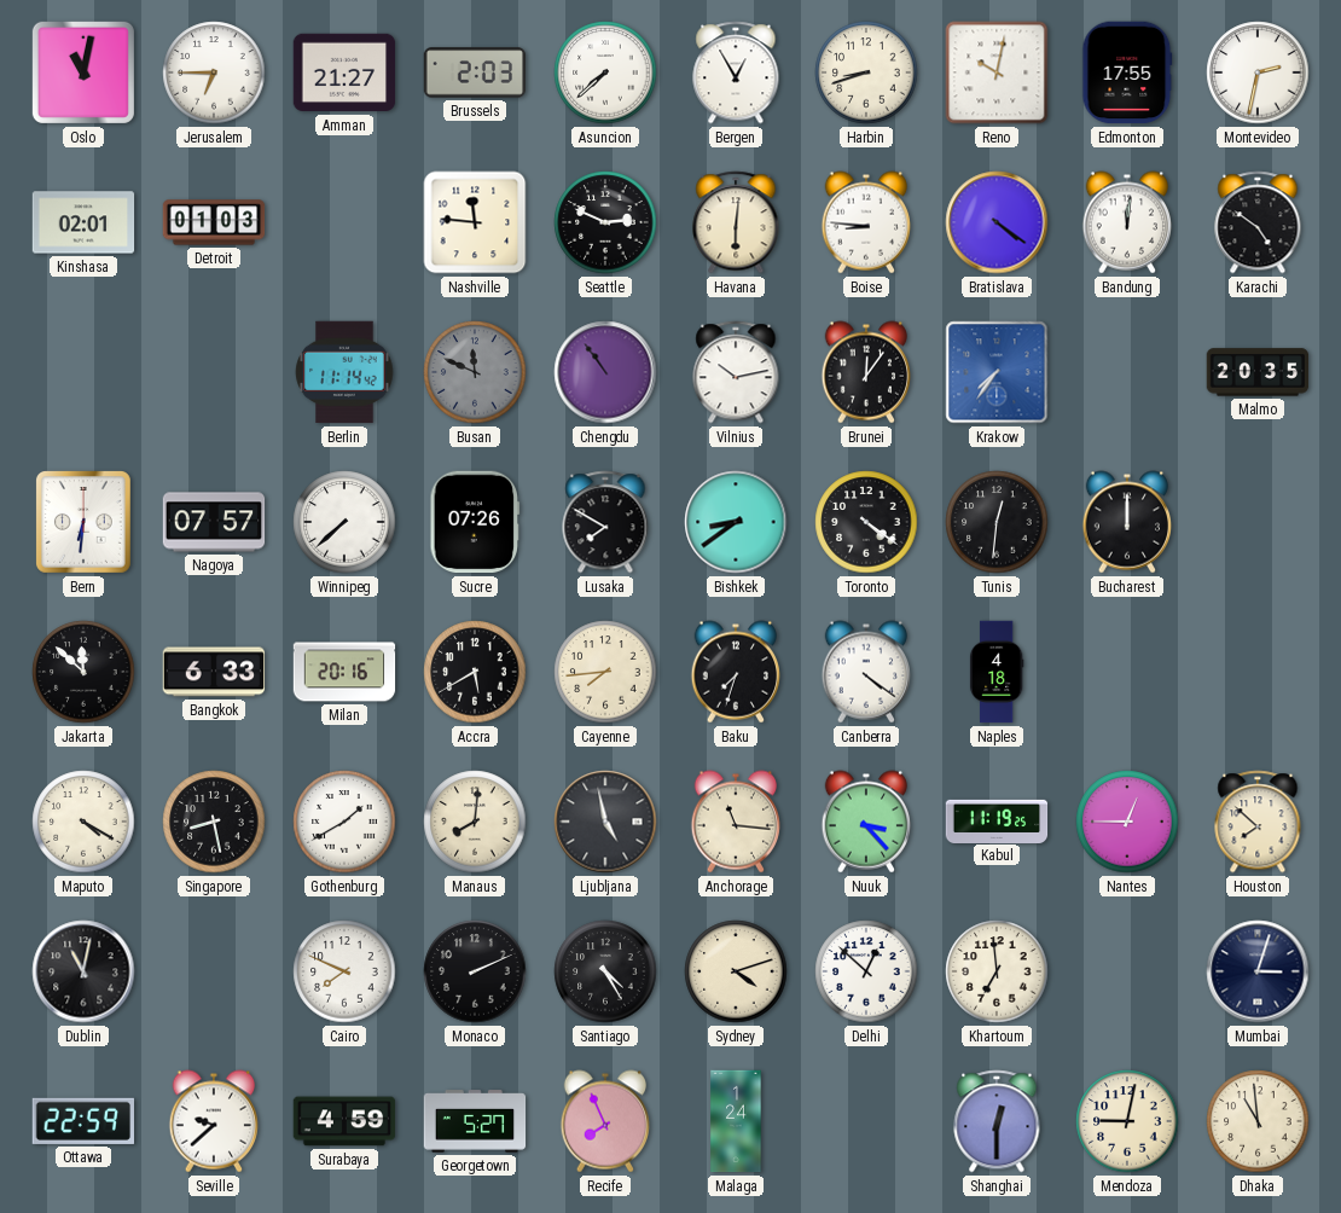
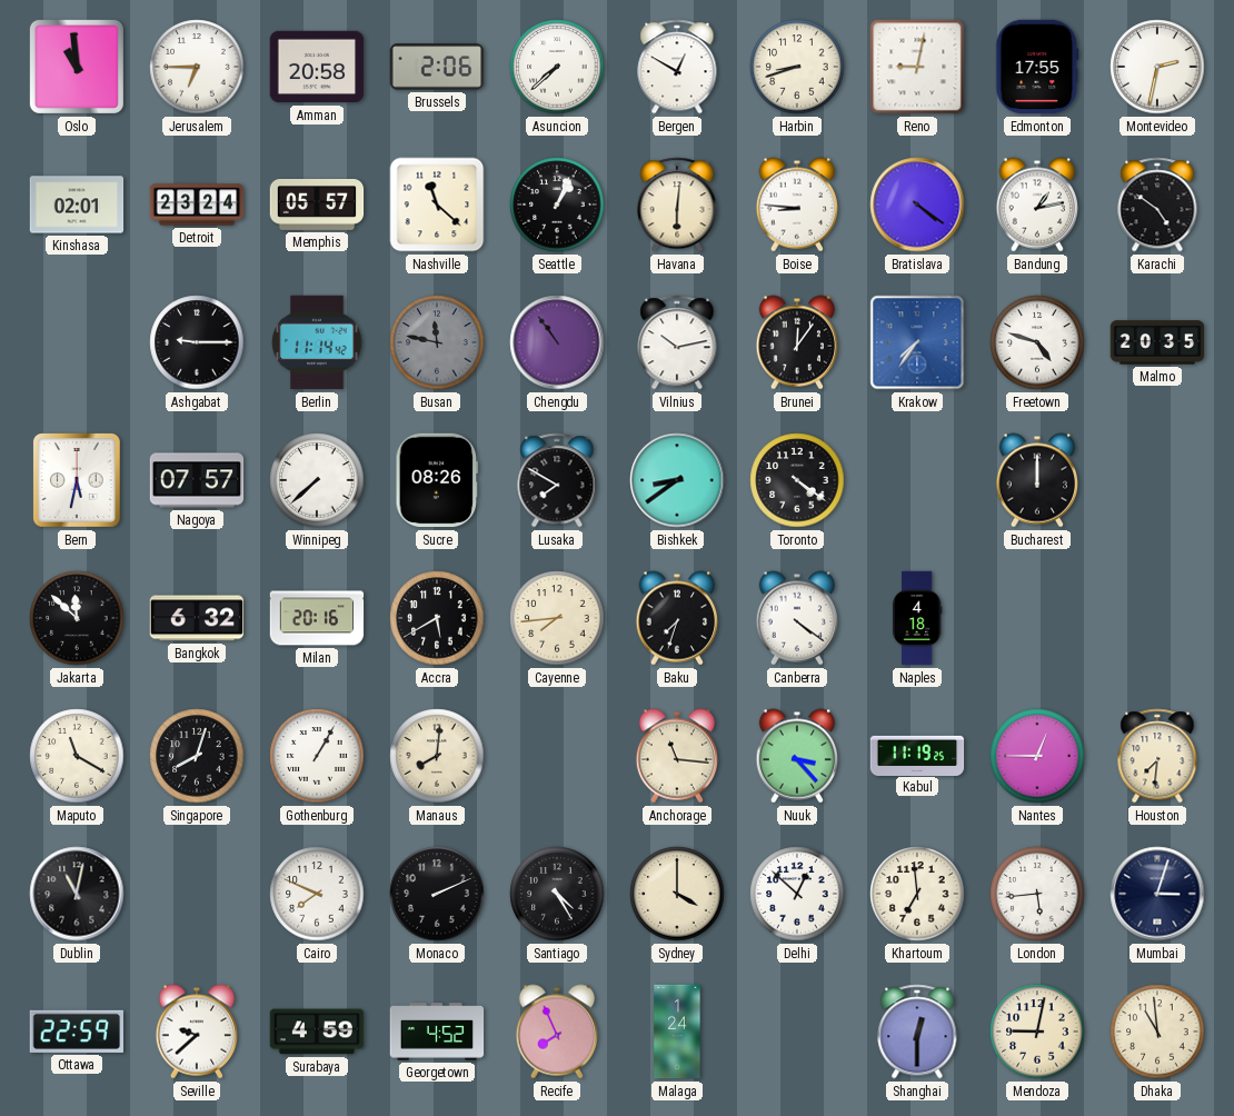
Oslo: 11:02 -> 10:59 (77, 67)
Amman: 21:27 -> 20:58 (317, 67)
Brussels: 2:03 -> 2:06 (437, 67)
Bergen: 12:55 -> 12:50 (677, 67)
Reno: 10:02 -> 9:02 (917, 67)
Detroit: 01:03 -> 23:24 (197, 205)
Memphis: none -> 05:57 (317, 205)
Nashville: 11:46 -> 11:22 (437, 205)
Seattle: 2:49 -> 1:04 (557, 205)
Bandung: 12:01 -> 1:13 (1037, 205)
Ashgabat: none -> 9:15 (197, 342)
Busan: 11:49 -> 11:47 (437, 342)
Freetown: none -> 4:48 (1037, 342)
Bern: 6:31 -> 5:32 (78, 481)
Sucre: 07:26 -> 08:26 (437, 480)
Tunis: 12:31 -> none (997, 522)
Bangkok: 6:33 -> 6:32 (197, 618)
Maputo: 4:20 -> 11:20 (77, 756)
Singapore: 8:28 -> 8:03 (197, 756)
Gothenburg: 1:40 -> 1:05 (317, 756)
Ljubljana: 4:58 -> none (605, 822)
Houston: 7:52 -> 7:31 (1157, 756)
Sydney: 4:12 -> 4:00 (677, 894)
London: none -> 5:44 (1037, 894)
Georgetown: 5:27 -> 4:52 (437, 1032)
